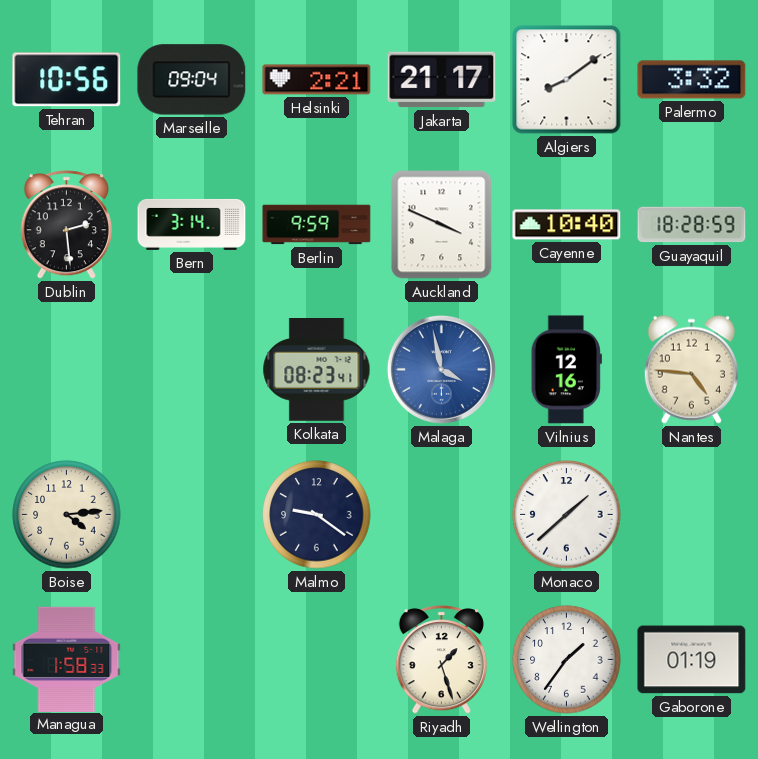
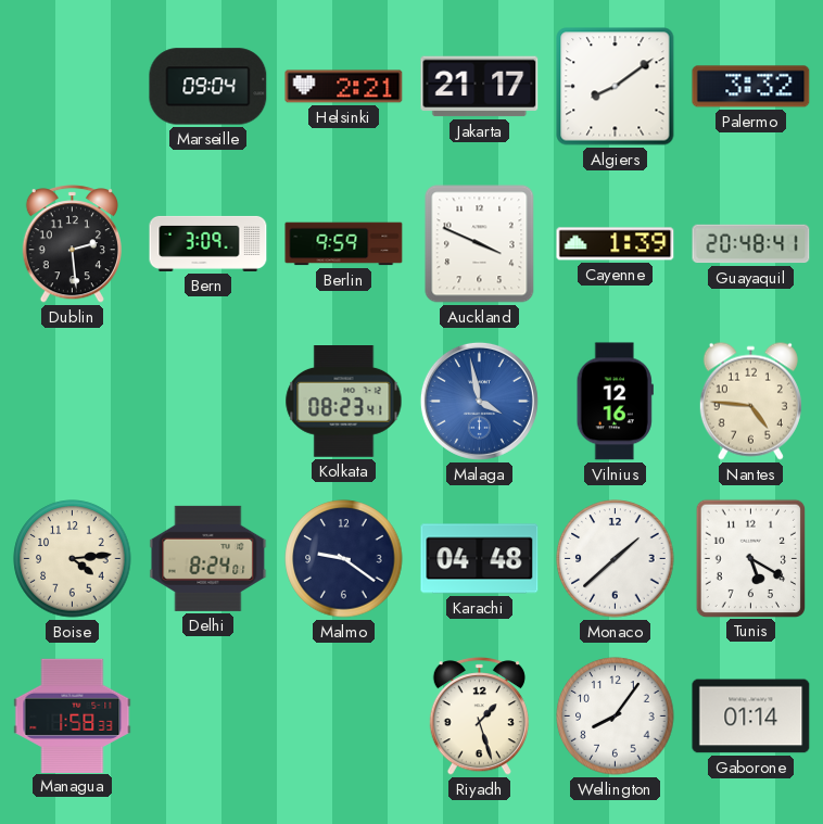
Tehran: 10:56 -> none (67, 80)
Bern: 3:14 -> 3:09 (208, 243)
Cayenne: 10:40 -> 1:39 (616, 244)
Guayaquil: 18:28 -> 20:48 (751, 244)
Delhi: none -> 8:24 (208, 558)
Karachi: none -> 04:48 (480, 559)
Tunis: none -> 5:20 (750, 558)
Wellington: 1:36 -> 8:06 (616, 717)
Gaborone: 01:19 -> 01:14 (751, 717)
